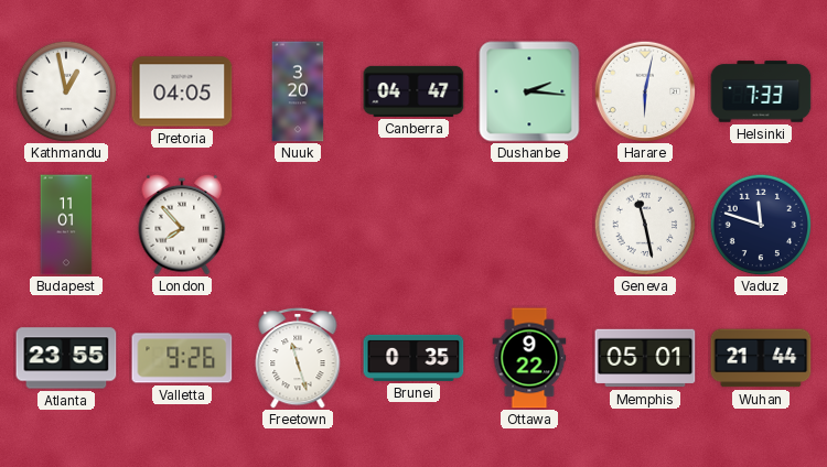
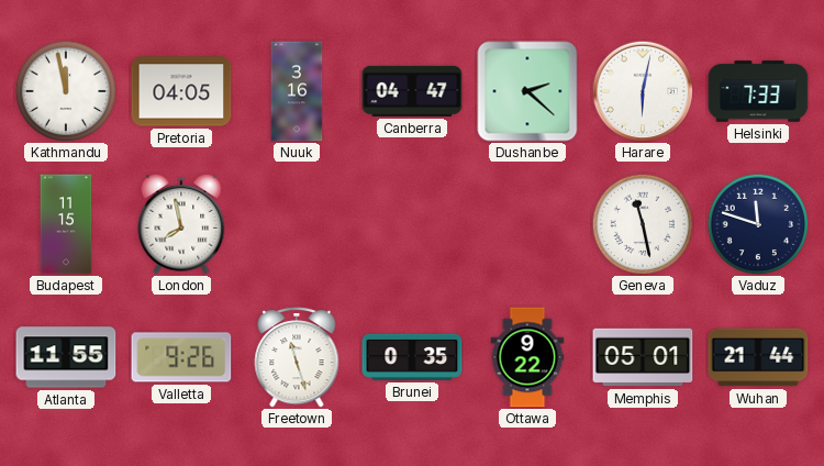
Kathmandu: 12:58 -> 11:58 (66, 91)
Nuuk: 3:20 -> 3:16 (297, 91)
Dushanbe: 2:16 -> 2:22 (527, 91)
Budapest: 11:01 -> 11:15 (66, 224)
London: 7:53 -> 7:58 (181, 224)
Atlanta: 23:55 -> 11:55 (66, 357)
